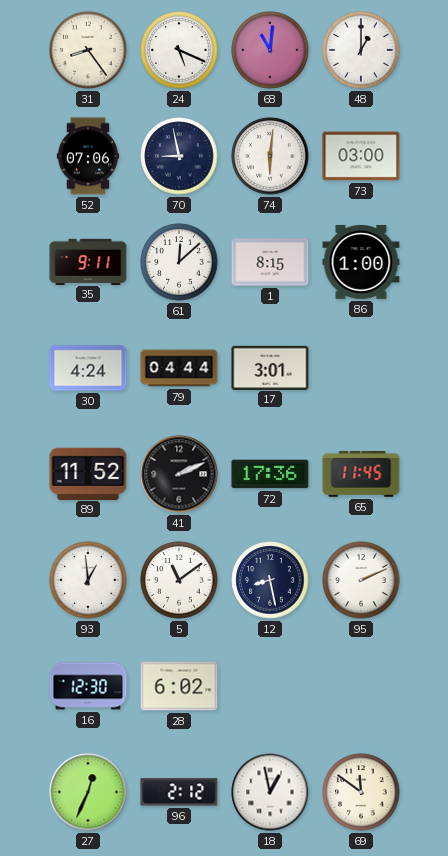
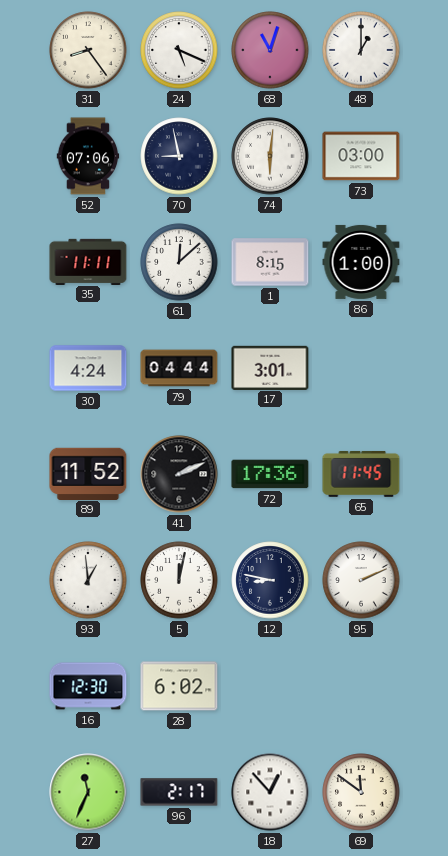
68: 11:01 -> 11:03 (270, 50)
35: 9:11 -> 11:11 (88, 261)
5: 11:09 -> 12:02 (179, 580)
12: 8:28 -> 8:47 (270, 580)
27: 12:34 -> 11:34 (88, 792)
96: 2:12 -> 2:17 (179, 792)
18: 12:58 -> 12:53 (270, 792)
